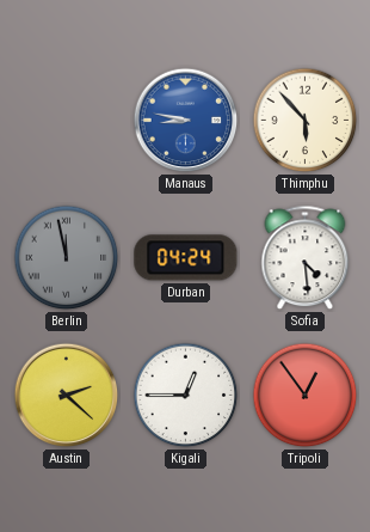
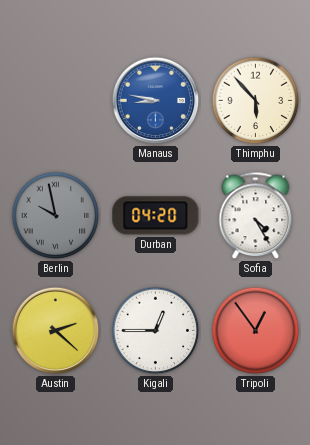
Berlin: 11:58 -> 9:58 (56, 216)
Durban: 04:24 -> 04:20 (156, 216)
Sofia: 4:29 -> 4:25 (256, 216)
